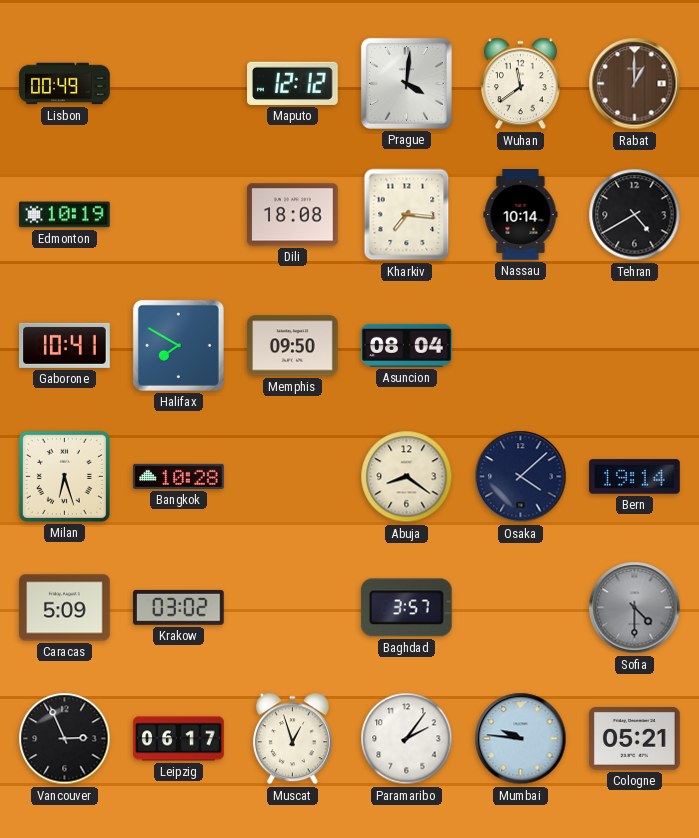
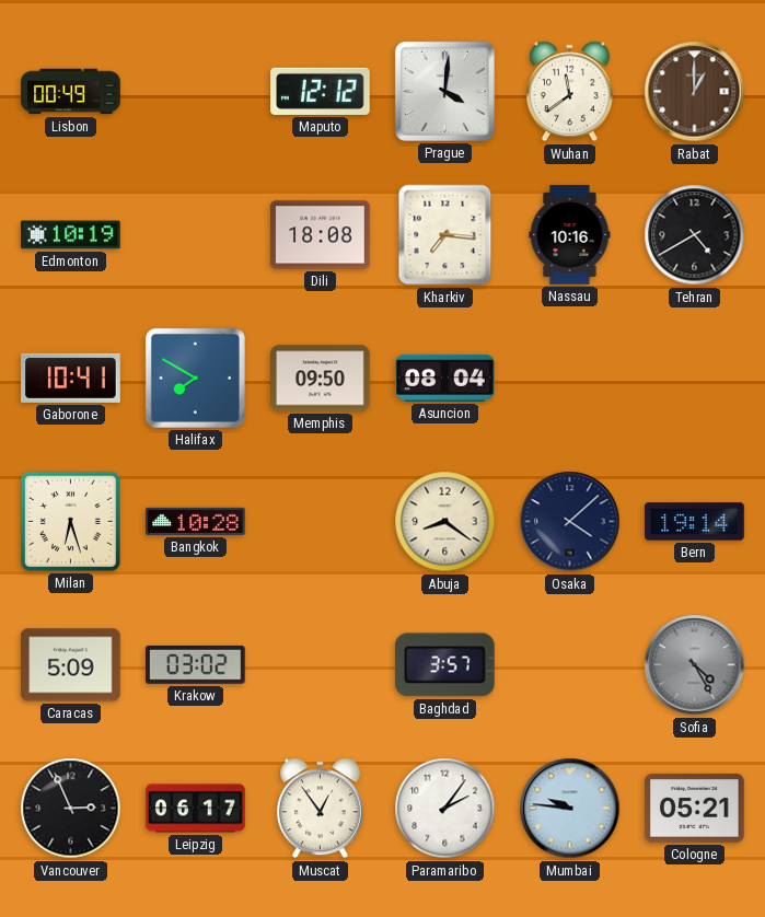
Nassau: 10:14 -> 10:16 (570, 235)
Sofia: 4:30 -> 4:25 (695, 665)
Muscat: 12:57 -> 12:54 (320, 809)
